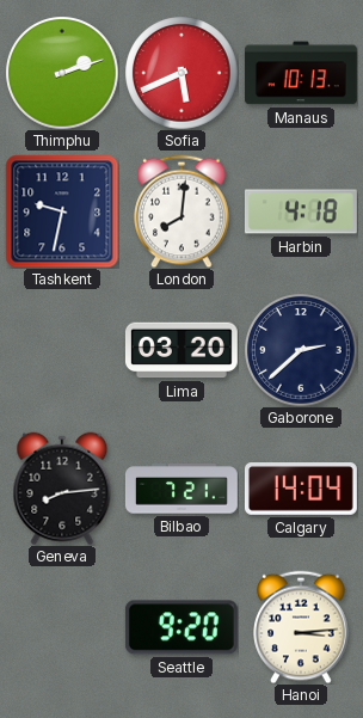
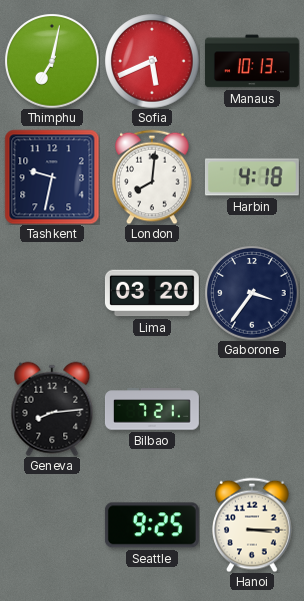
Thimphu: 2:12 -> 7:02 (52, 61)
Gaborone: 2:38 -> 3:36 (252, 293)
Calgary: 14:04 -> none (301, 489)
Seattle: 9:20 -> 9:25 (152, 525)
Hanoi: 3:14 -> 3:15 (252, 525)
